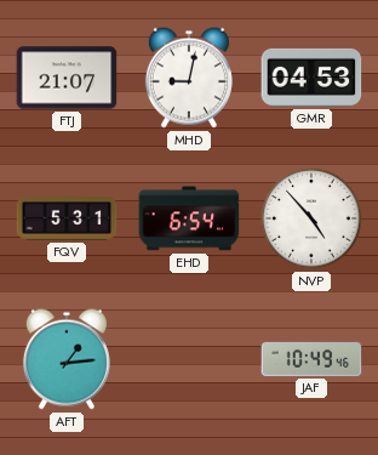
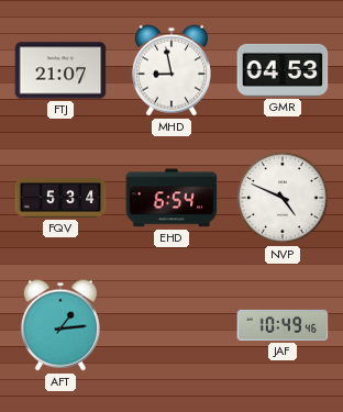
MHD: 9:02 -> 8:58 (171, 70)
FQV: 5:31 -> 5:34 (60, 199)
NVP: 4:53 -> 4:49 (283, 198)
